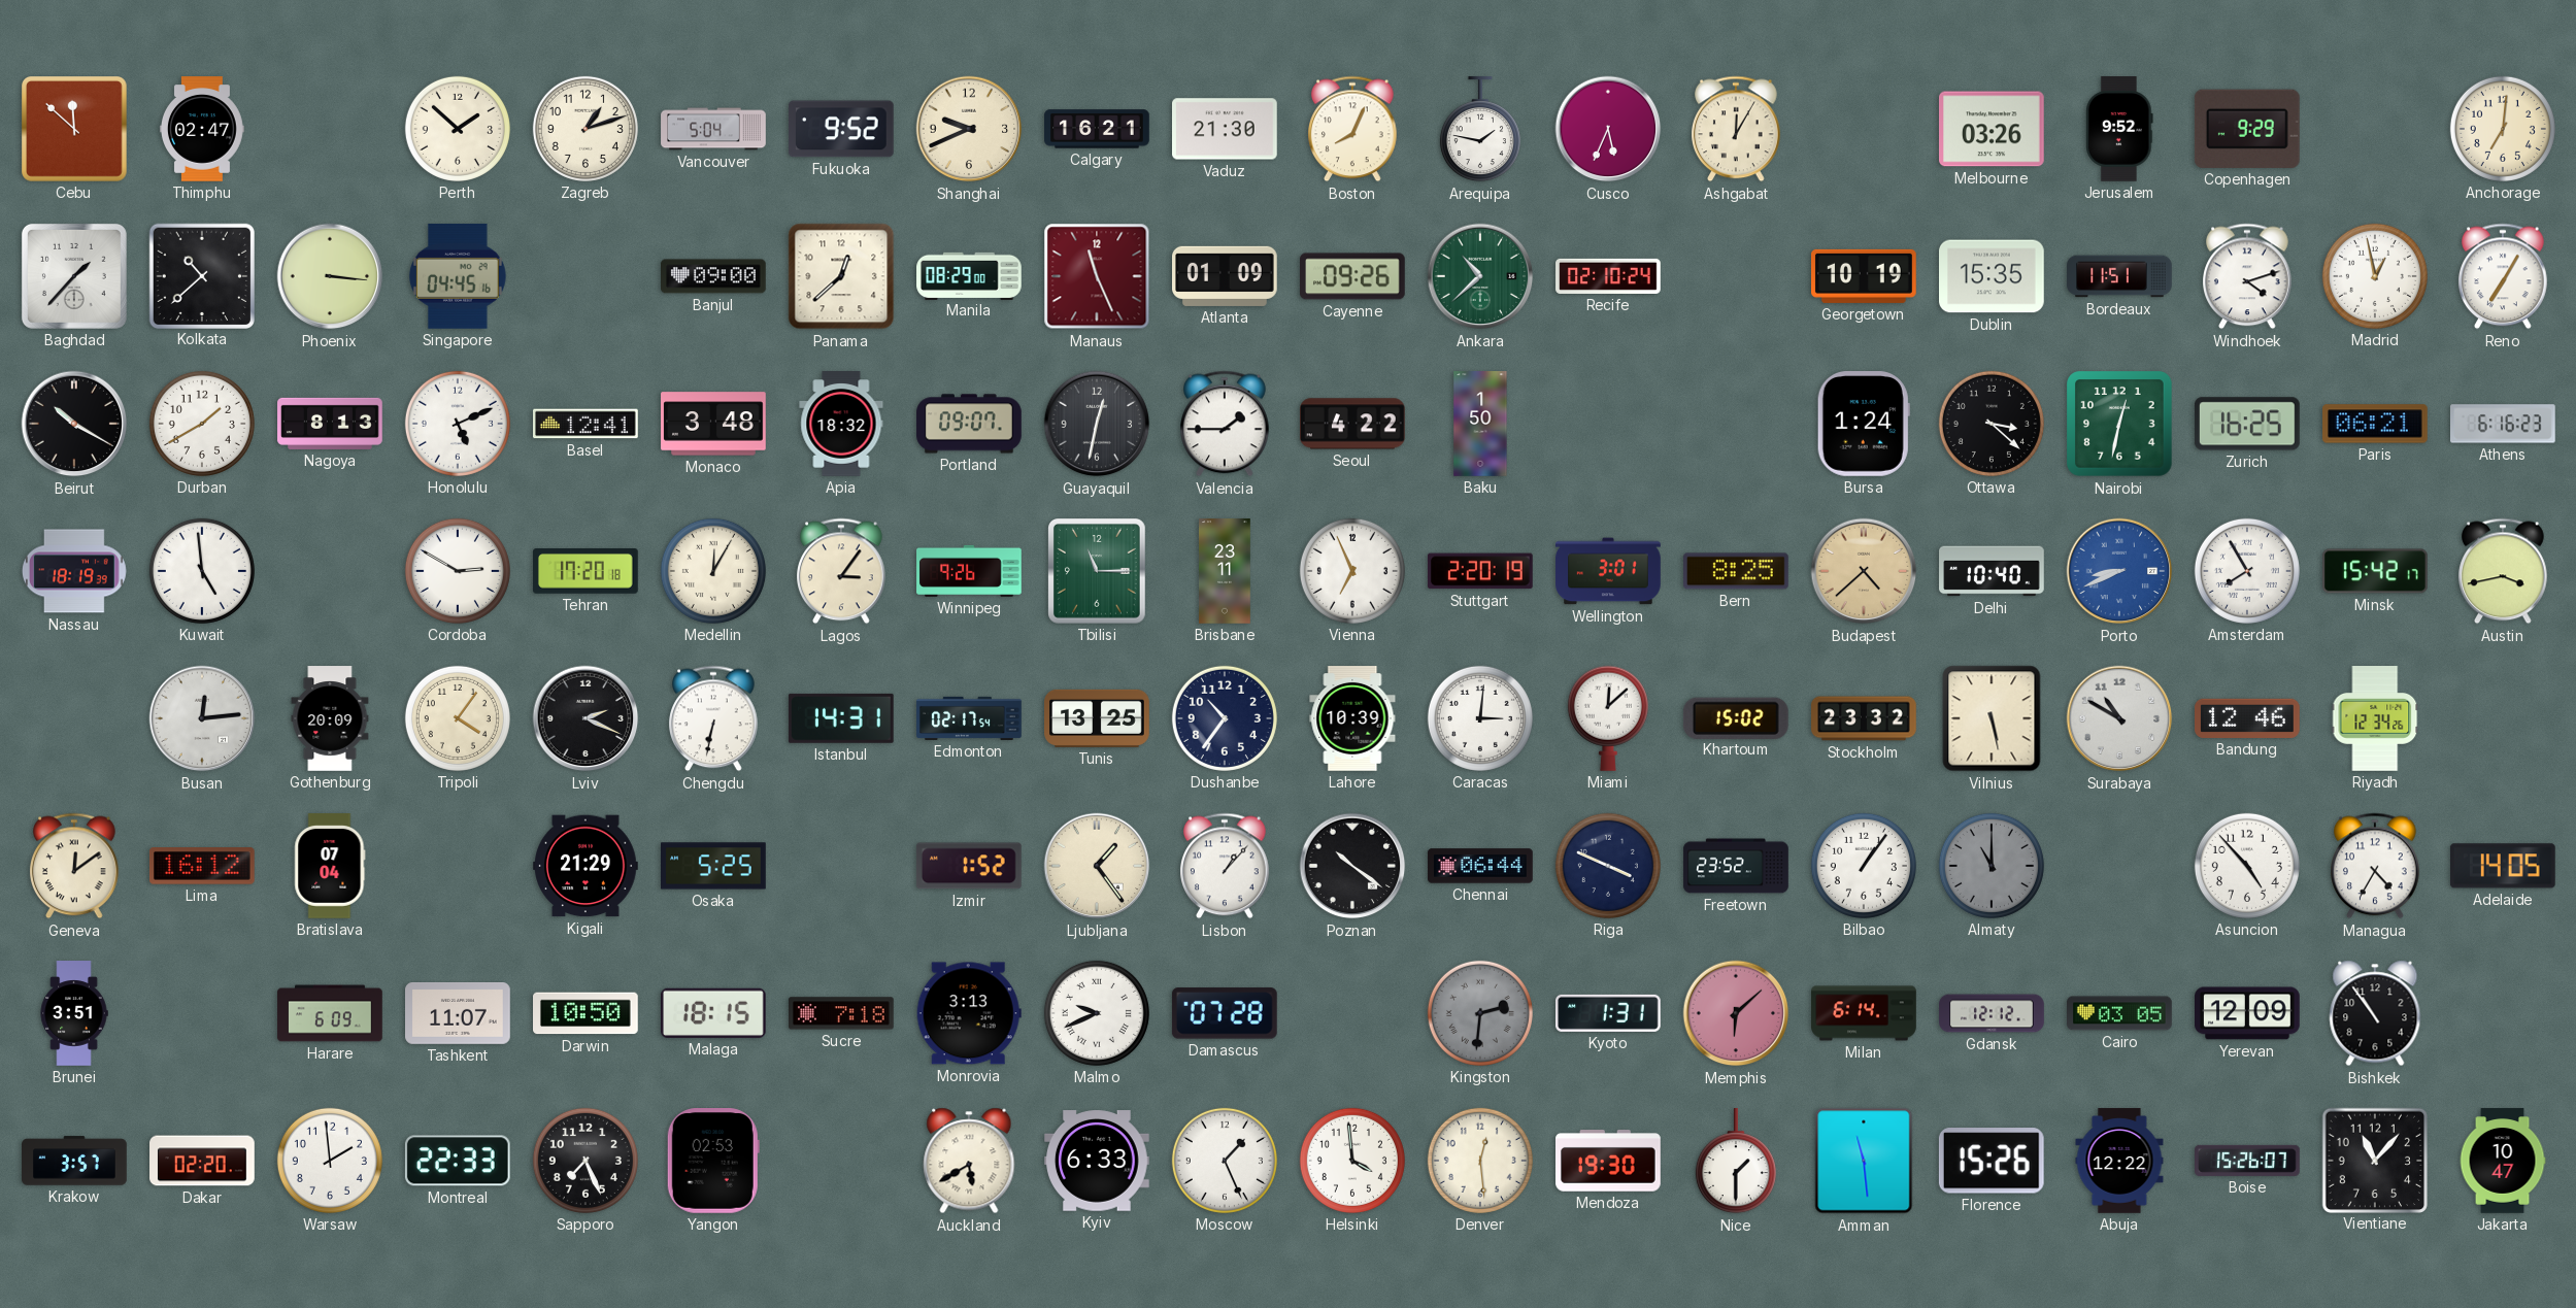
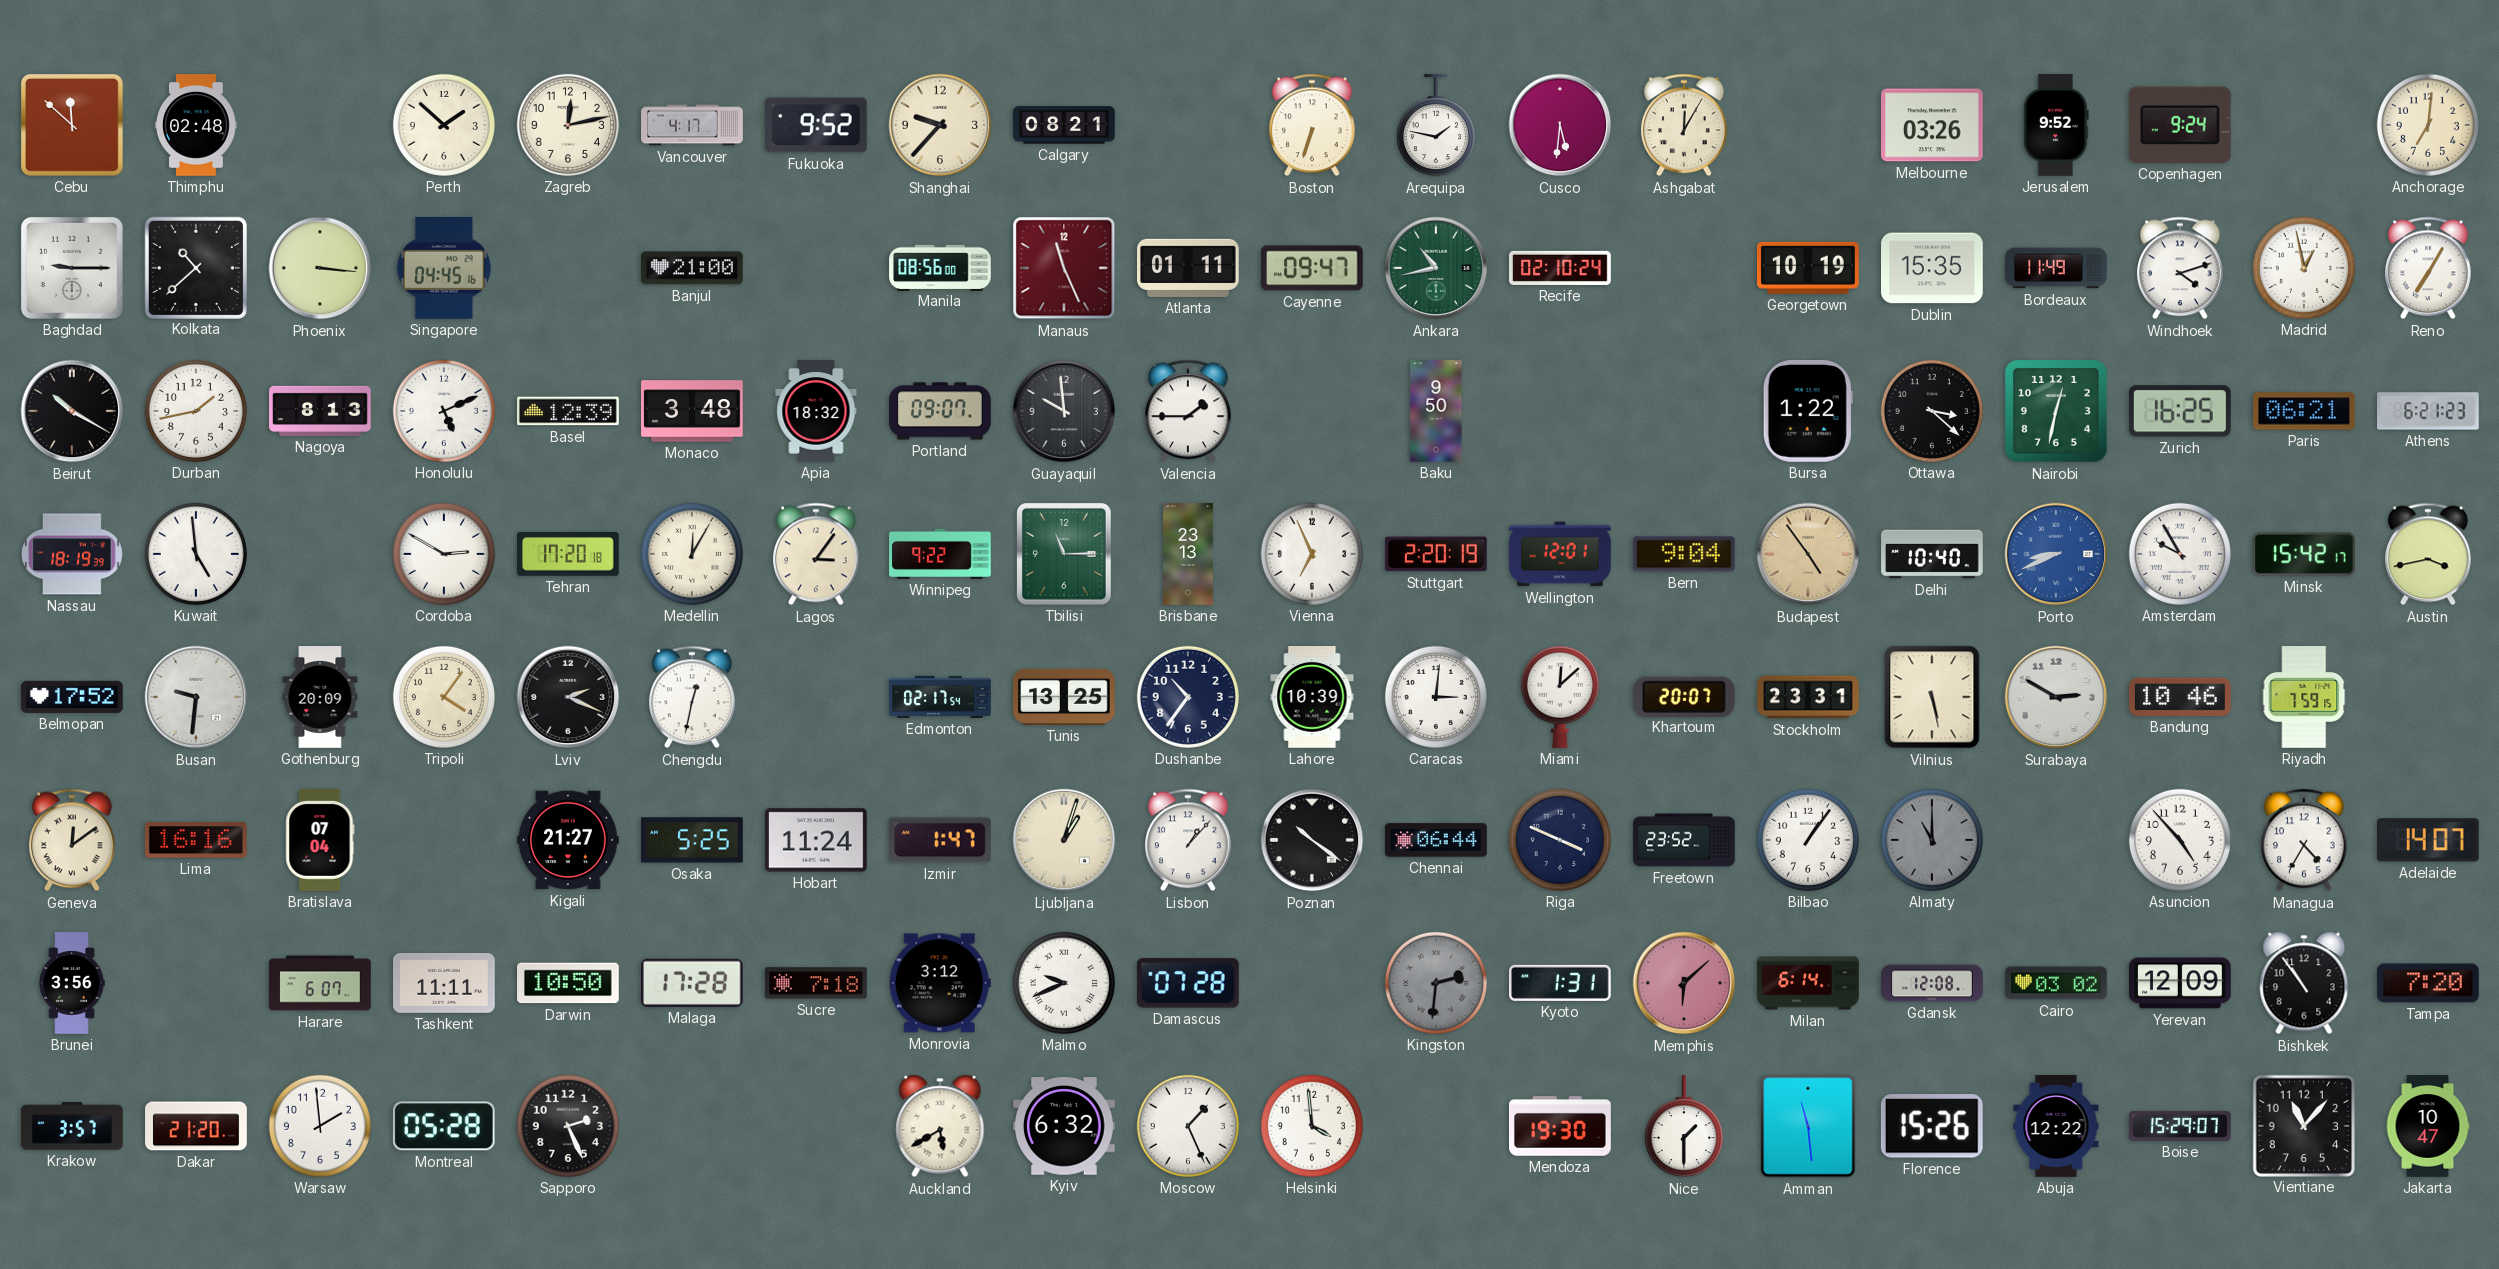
Thimphu: 02:47 -> 02:48 (196, 125)
Zagreb: 1:12 -> 12:13 (568, 125)
Vancouver: 5:04 -> 4:17 (692, 125)
Shanghai: 9:41 -> 9:37 (940, 125)
Calgary: 16:21 -> 08:21 (1064, 125)
Vaduz: 21:30 -> none (1226, 129)
Boston: 8:04 -> 6:33 (1313, 125)
Cusco: 5:34 -> 5:31 (1560, 125)
Copenhagen: 9:29 -> 9:24 (2180, 125)
Baghdad: 1:37 -> 9:15 (72, 268)
Banjul: 09:00 -> 21:00 (693, 268)
Panama: 12:38 -> none (841, 276)
Manila: 08:29 -> 08:56 (940, 267)
Atlanta: 01:09 -> 01:11 (1189, 268)
Cayenne: 09:26 -> 09:47 (1313, 268)
Ankara: 10:38 -> 10:43 (1436, 268)
Bordeaux: 11:51 -> 11:49 (2056, 268)
Durban: 1:40 -> 1:43 (196, 411)
Basel: 12:41 -> 12:39 (569, 411)
Guayaquil: 12:32 -> 9:59 (1064, 411)
Seoul: 4:22 -> none (1353, 424)
Baku: 1:50 -> 9:50 (1436, 411)
Bursa: 1:24 -> 1:22 (1808, 412)
Athens: 6:16 -> 6:21 (2429, 411)
Winnipeg: 9:26 -> 9:22 (940, 554)
Brisbane: 23:11 -> 23:13 (1188, 554)
Wellington: 3:01 -> 12:01 (1560, 554)
Bern: 8:25 -> 9:04 (1685, 554)
Budapest: 4:38 -> 4:54 (1808, 554)
Amsterdam: 7:55 -> 9:55 (2180, 554)
Belmopan: none -> 17:52 (72, 697)
Busan: 12:14 -> 9:31 (196, 697)
Chengdu: 6:32 -> 12:32 (693, 697)
Istanbul: 14:31 -> none (841, 718)
Khartoum: 15:02 -> 20:07 (1684, 696)
Stockholm: 23:32 -> 23:31 (1808, 697)
Surabaya: 10:50 -> 2:50 (2056, 697)
Bandung: 12:46 -> 10:46 (2181, 697)
Riyadh: 12:34 -> 7:59 (2304, 697)
Lima: 16:12 -> 16:16 (196, 841)
Kigali: 21:29 -> 21:27 (568, 840)
Hobart: none -> 11:24 (817, 840)
Izmir: 1:52 -> 1:47 (940, 840)
Ljubljana: 1:24 -> 1:03 (1064, 840)
Adelaide: 14:05 -> 14:07 (2428, 840)
Brunei: 3:51 -> 3:56 (72, 983)
Harare: 6:09 -> 6:07 (320, 983)
Tashkent: 11:07 -> 11:11 (444, 984)
Malaga: 18:15 -> 17:28 (692, 983)
Monrovia: 3:13 -> 3:12 (940, 983)
Gdansk: 12:12 -> 12:08 (1932, 983)
Cairo: 03:05 -> 03:02 (2057, 983)
Tampa: none -> 7:20 (2429, 983)
Dakar: 02:20 -> 21:20 (196, 1126)
Montreal: 22:33 -> 05:28 (444, 1126)
Sapporo: 7:26 -> 2:26 (568, 1126)
Yangon: 02:53 -> none (713, 1162)
Kyiv: 6:33 -> 6:32 (1065, 1126)
Denver: 12:29 -> none (1480, 1161)
Boise: 15:26 -> 15:29 (2180, 1126)
